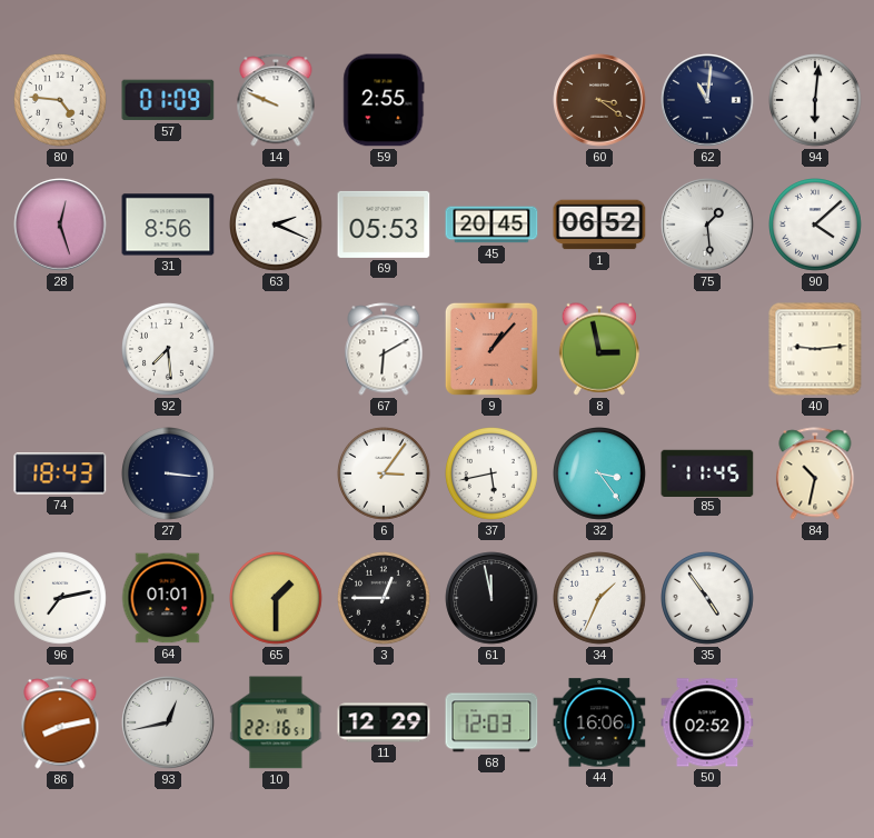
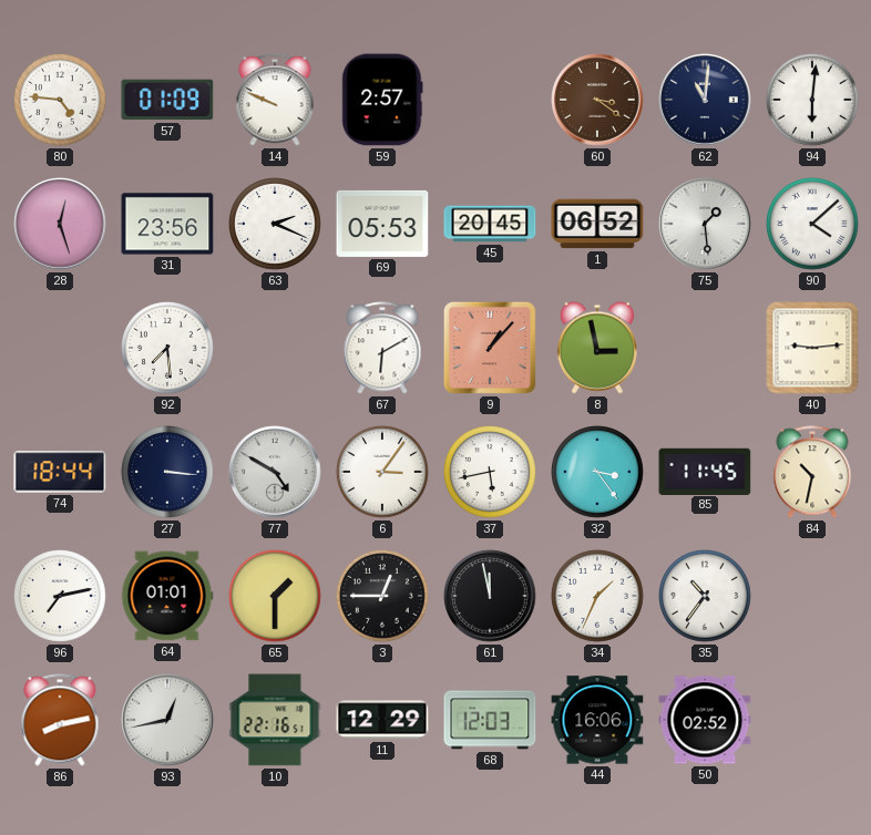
59: 2:55 -> 2:57 (382, 100)
31: 8:56 -> 23:56 (167, 224)
74: 18:43 -> 18:44 (60, 472)
77: none -> 4:50 (275, 472)
35: 4:54 -> 10:36 (706, 597)
